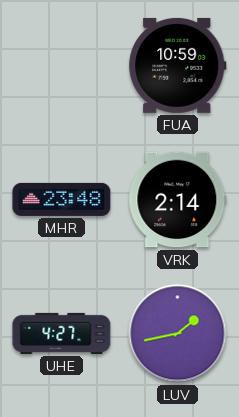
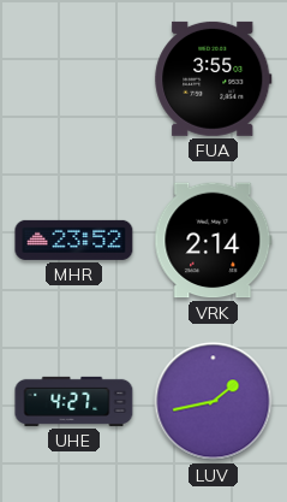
FUA: 10:59 -> 3:55 (214, 78)
MHR: 23:48 -> 23:52 (74, 240)
